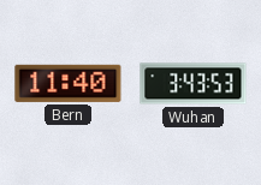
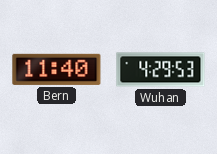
Wuhan: 3:43 -> 4:29 (161, 70)
